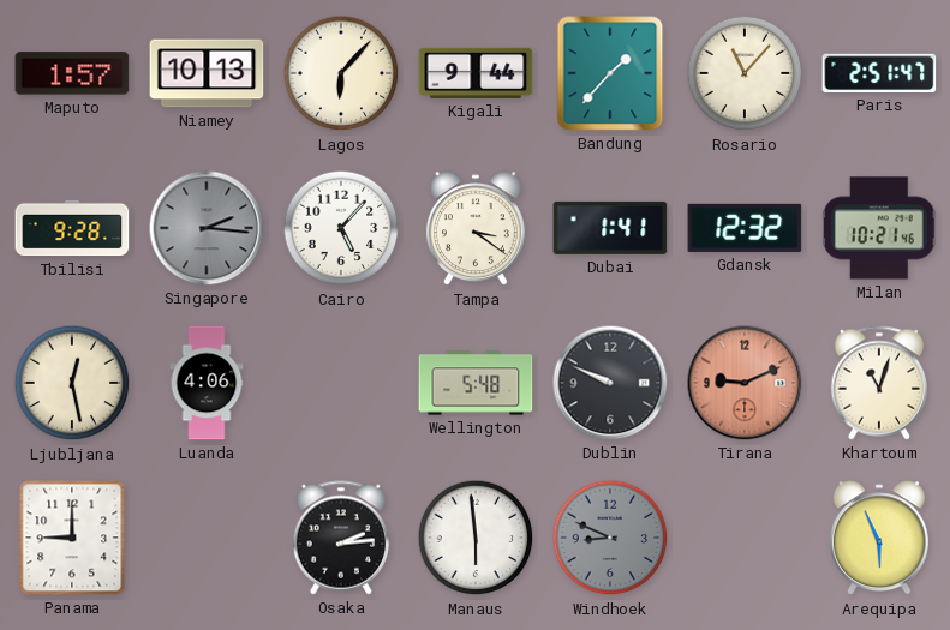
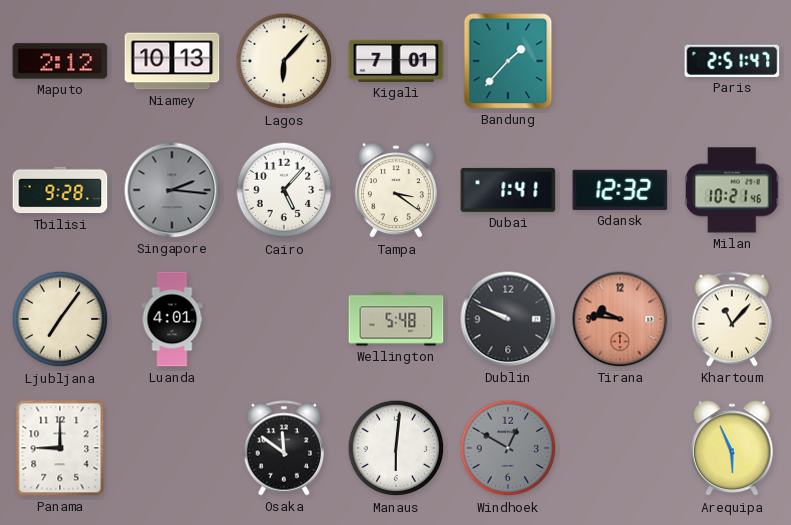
Maputo: 1:57 -> 2:12 (60, 61)
Kigali: 9:44 -> 7:01 (396, 61)
Rosario: 11:07 -> none (745, 73)
Ljubljana: 12:28 -> 7:06 (60, 319)
Luanda: 4:06 -> 4:01 (172, 319)
Tirana: 9:11 -> 9:46 (620, 319)
Khartoum: 11:03 -> 11:07 (732, 319)
Osaka: 2:14 -> 11:51 (284, 448)
Manaus: 5:59 -> 6:01 (396, 448)
Windhoek: 8:49 -> 12:50 (508, 448)
